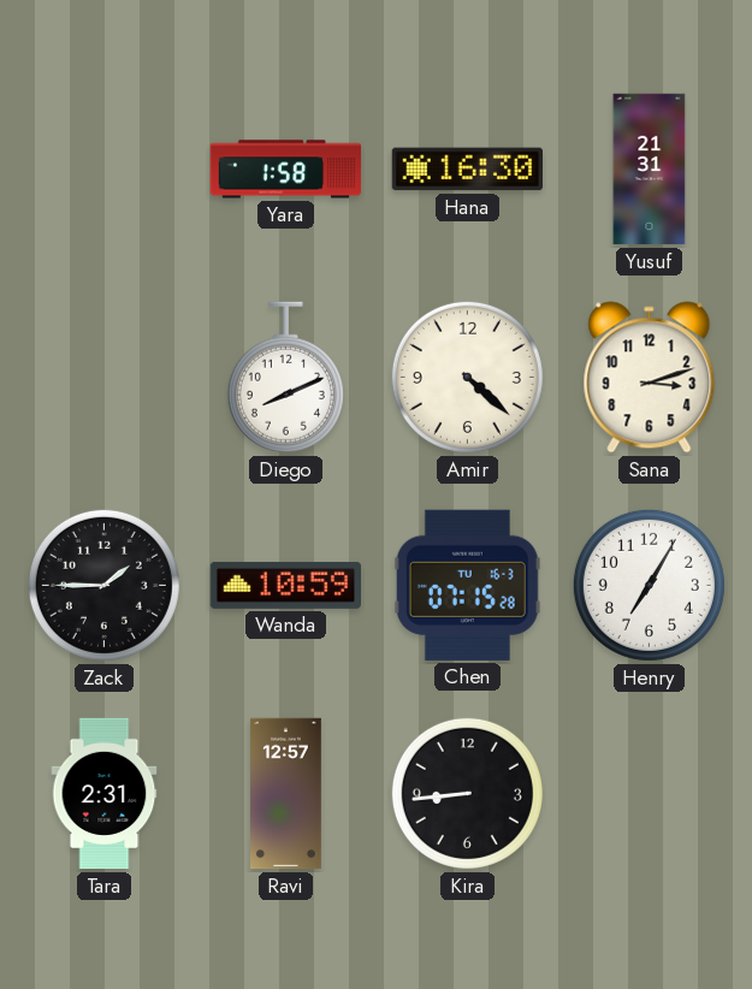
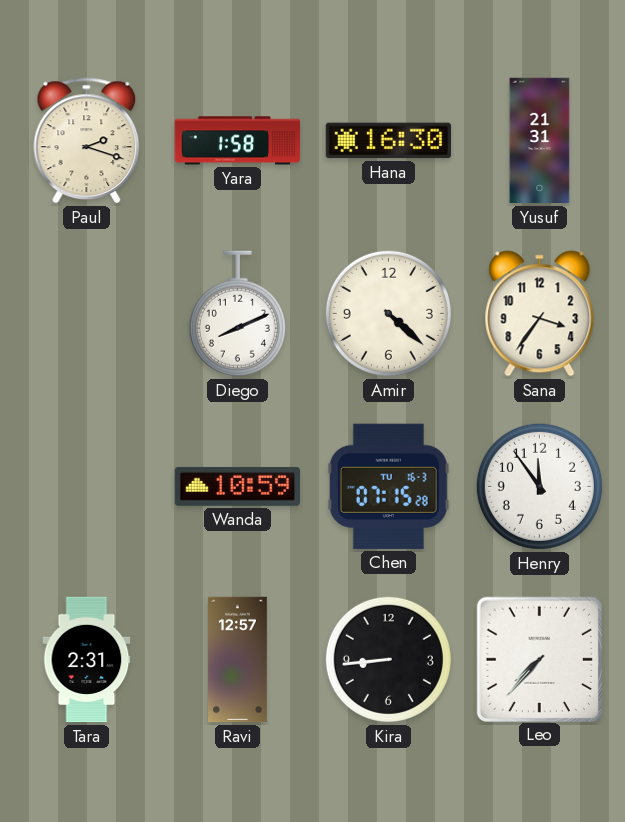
Paul: none -> 2:18 (87, 141)
Sana: 3:12 -> 3:36 (540, 314)
Zack: 1:45 -> none (103, 585)
Henry: 7:05 -> 11:54 (539, 486)
Leo: none -> 7:37 (539, 659)
